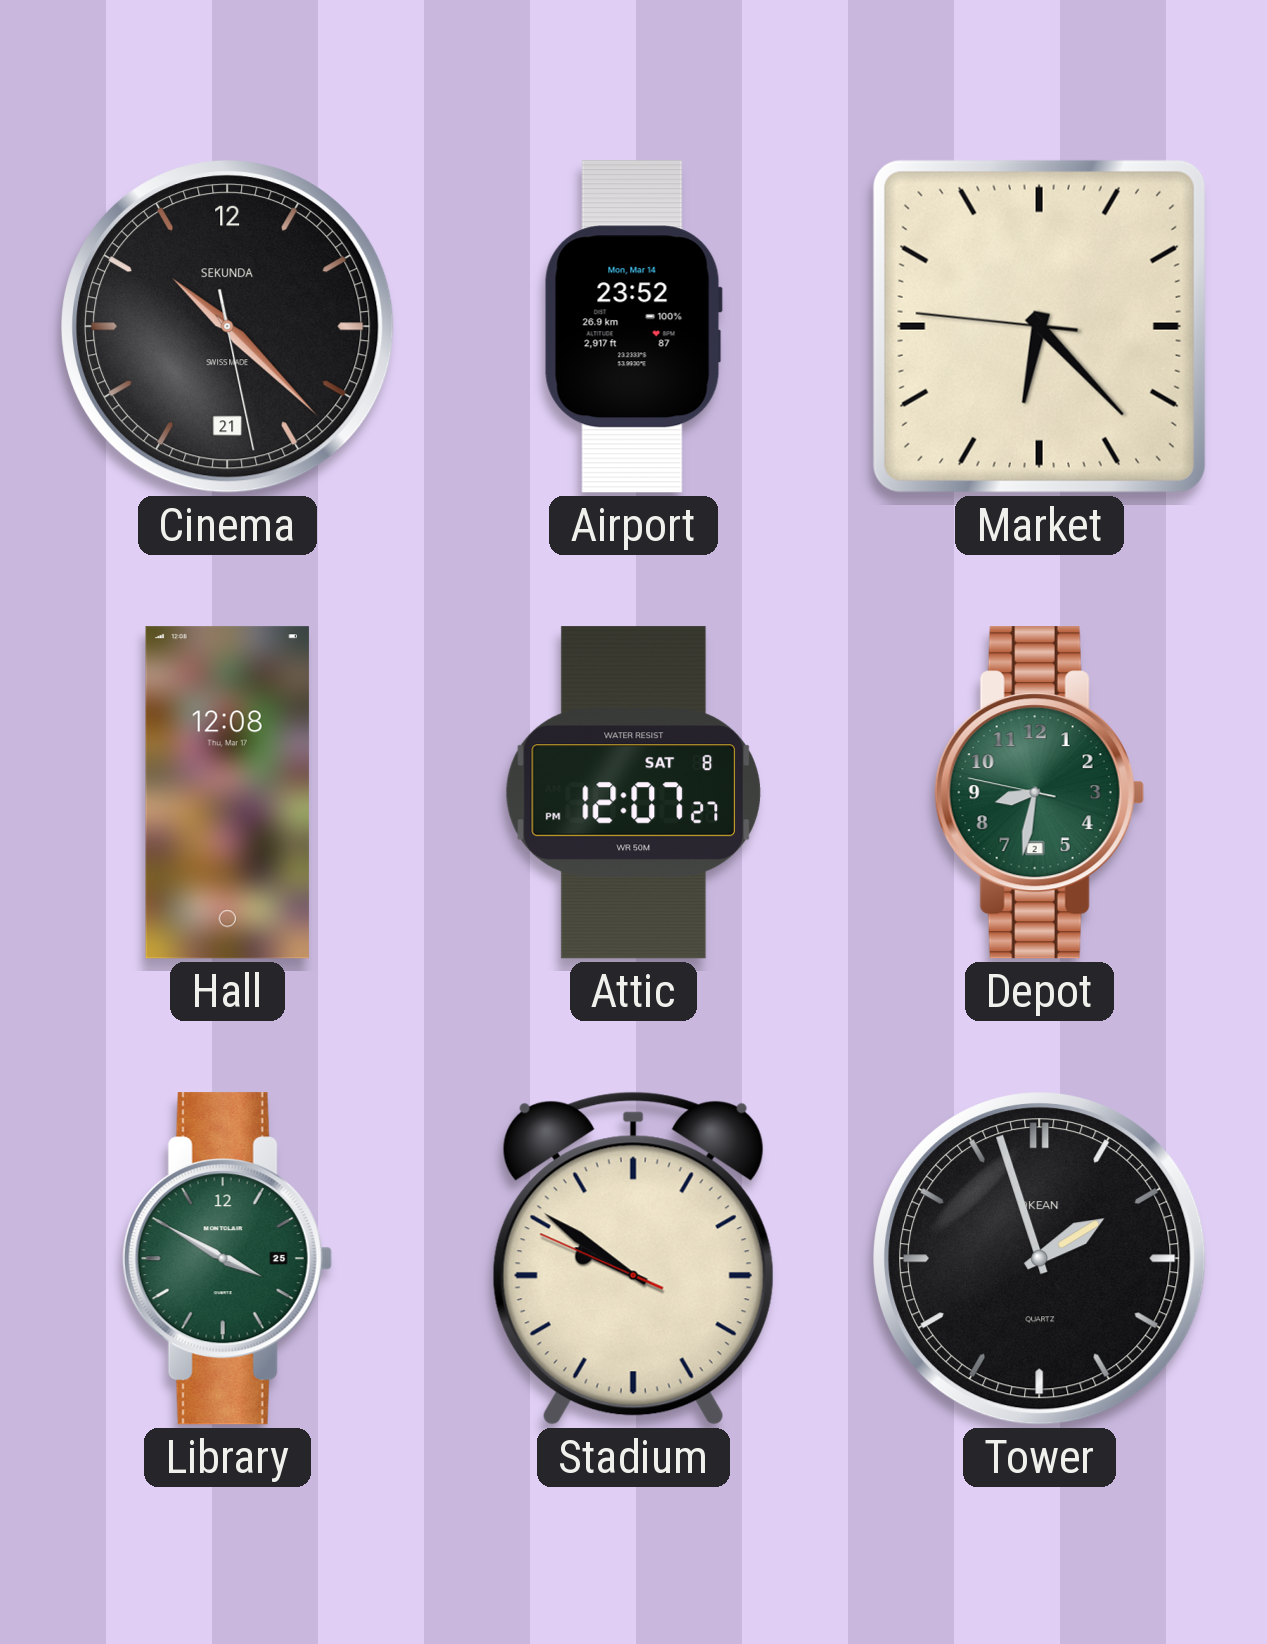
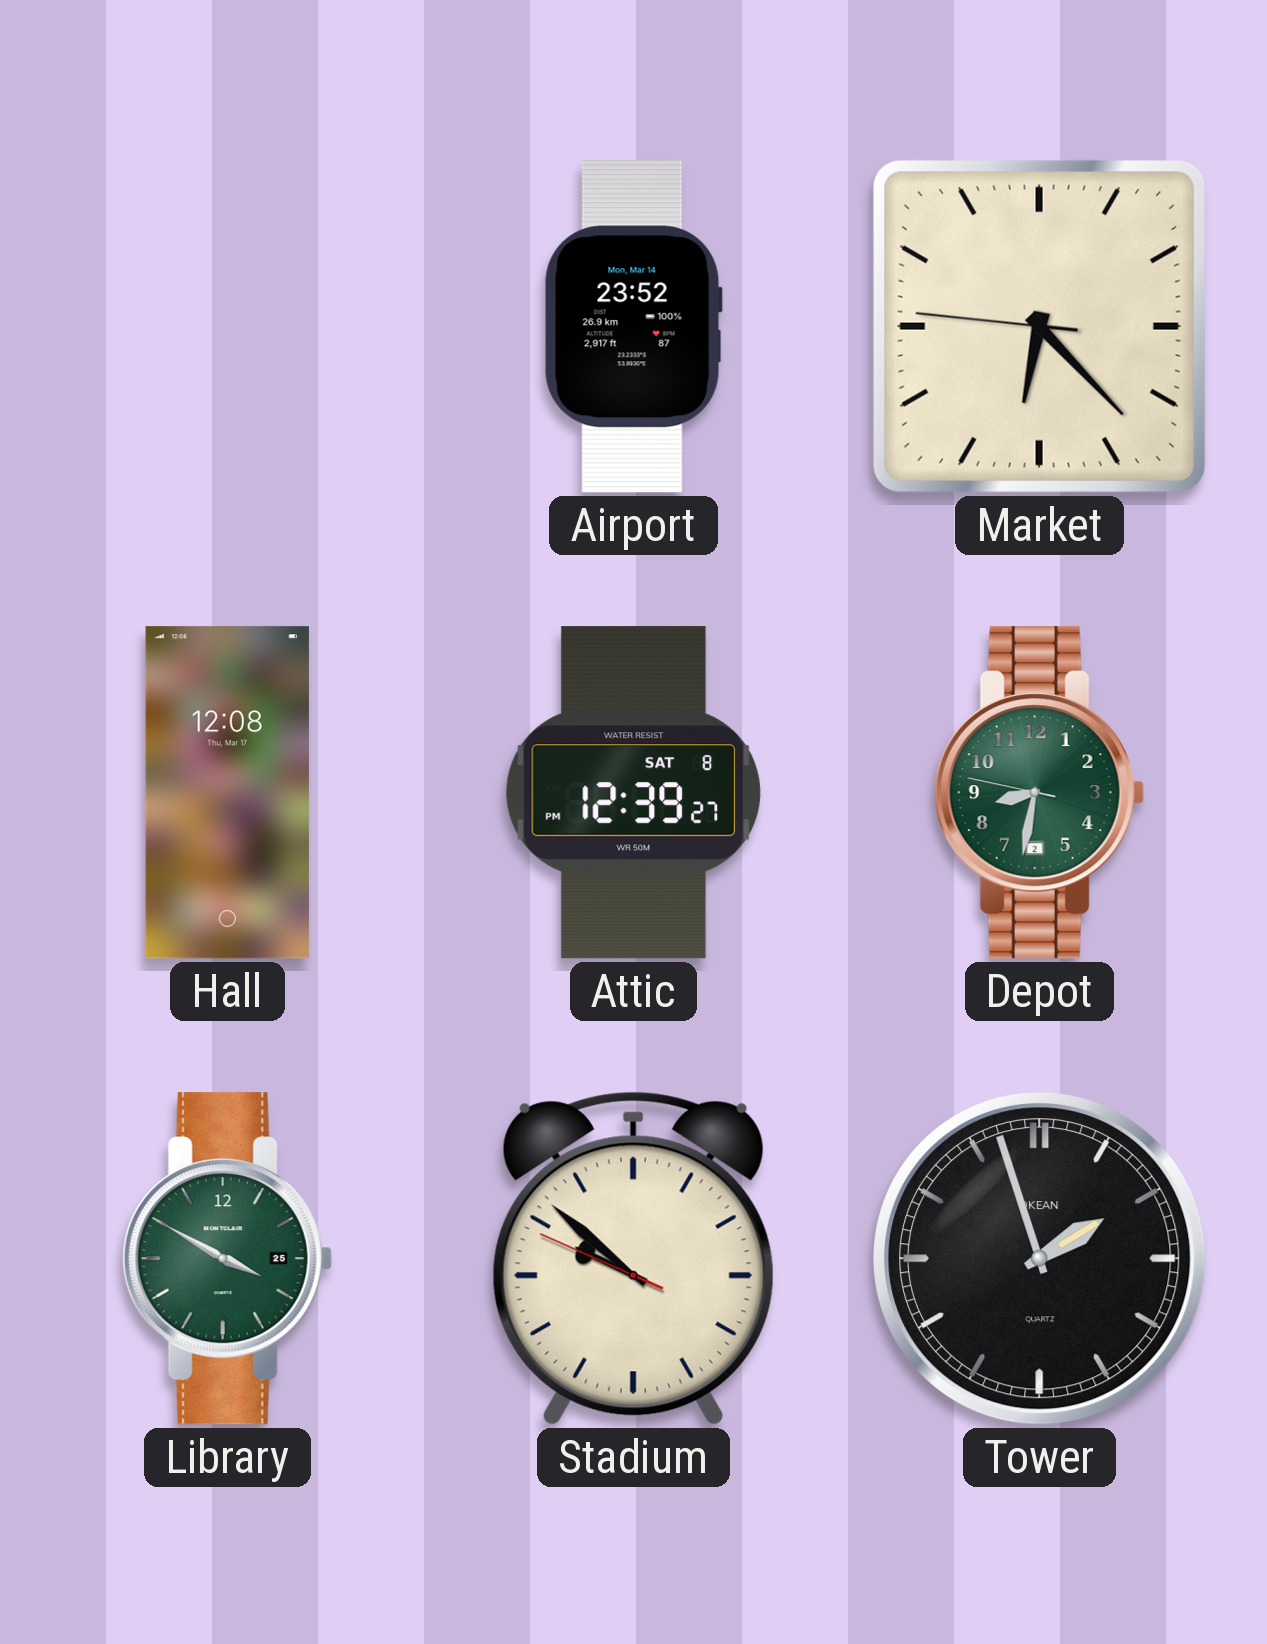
Cinema: 10:22 -> none (228, 327)
Attic: 12:07 -> 12:39 (633, 793)
Stadium: 9:50 -> 9:51 (633, 1258)
